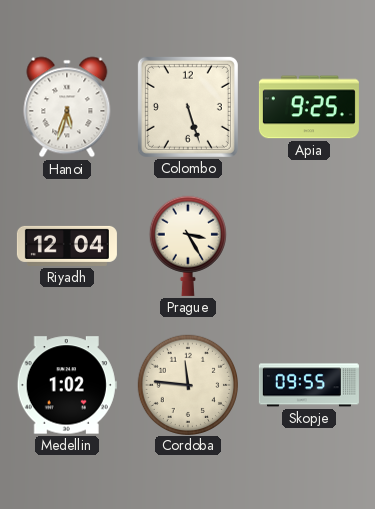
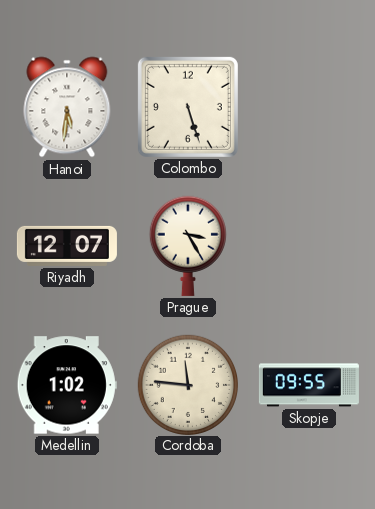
Hanoi: 5:33 -> 5:31 (67, 107)
Apia: 9:25 -> none (309, 107)
Riyadh: 12:04 -> 12:07 (67, 246)
